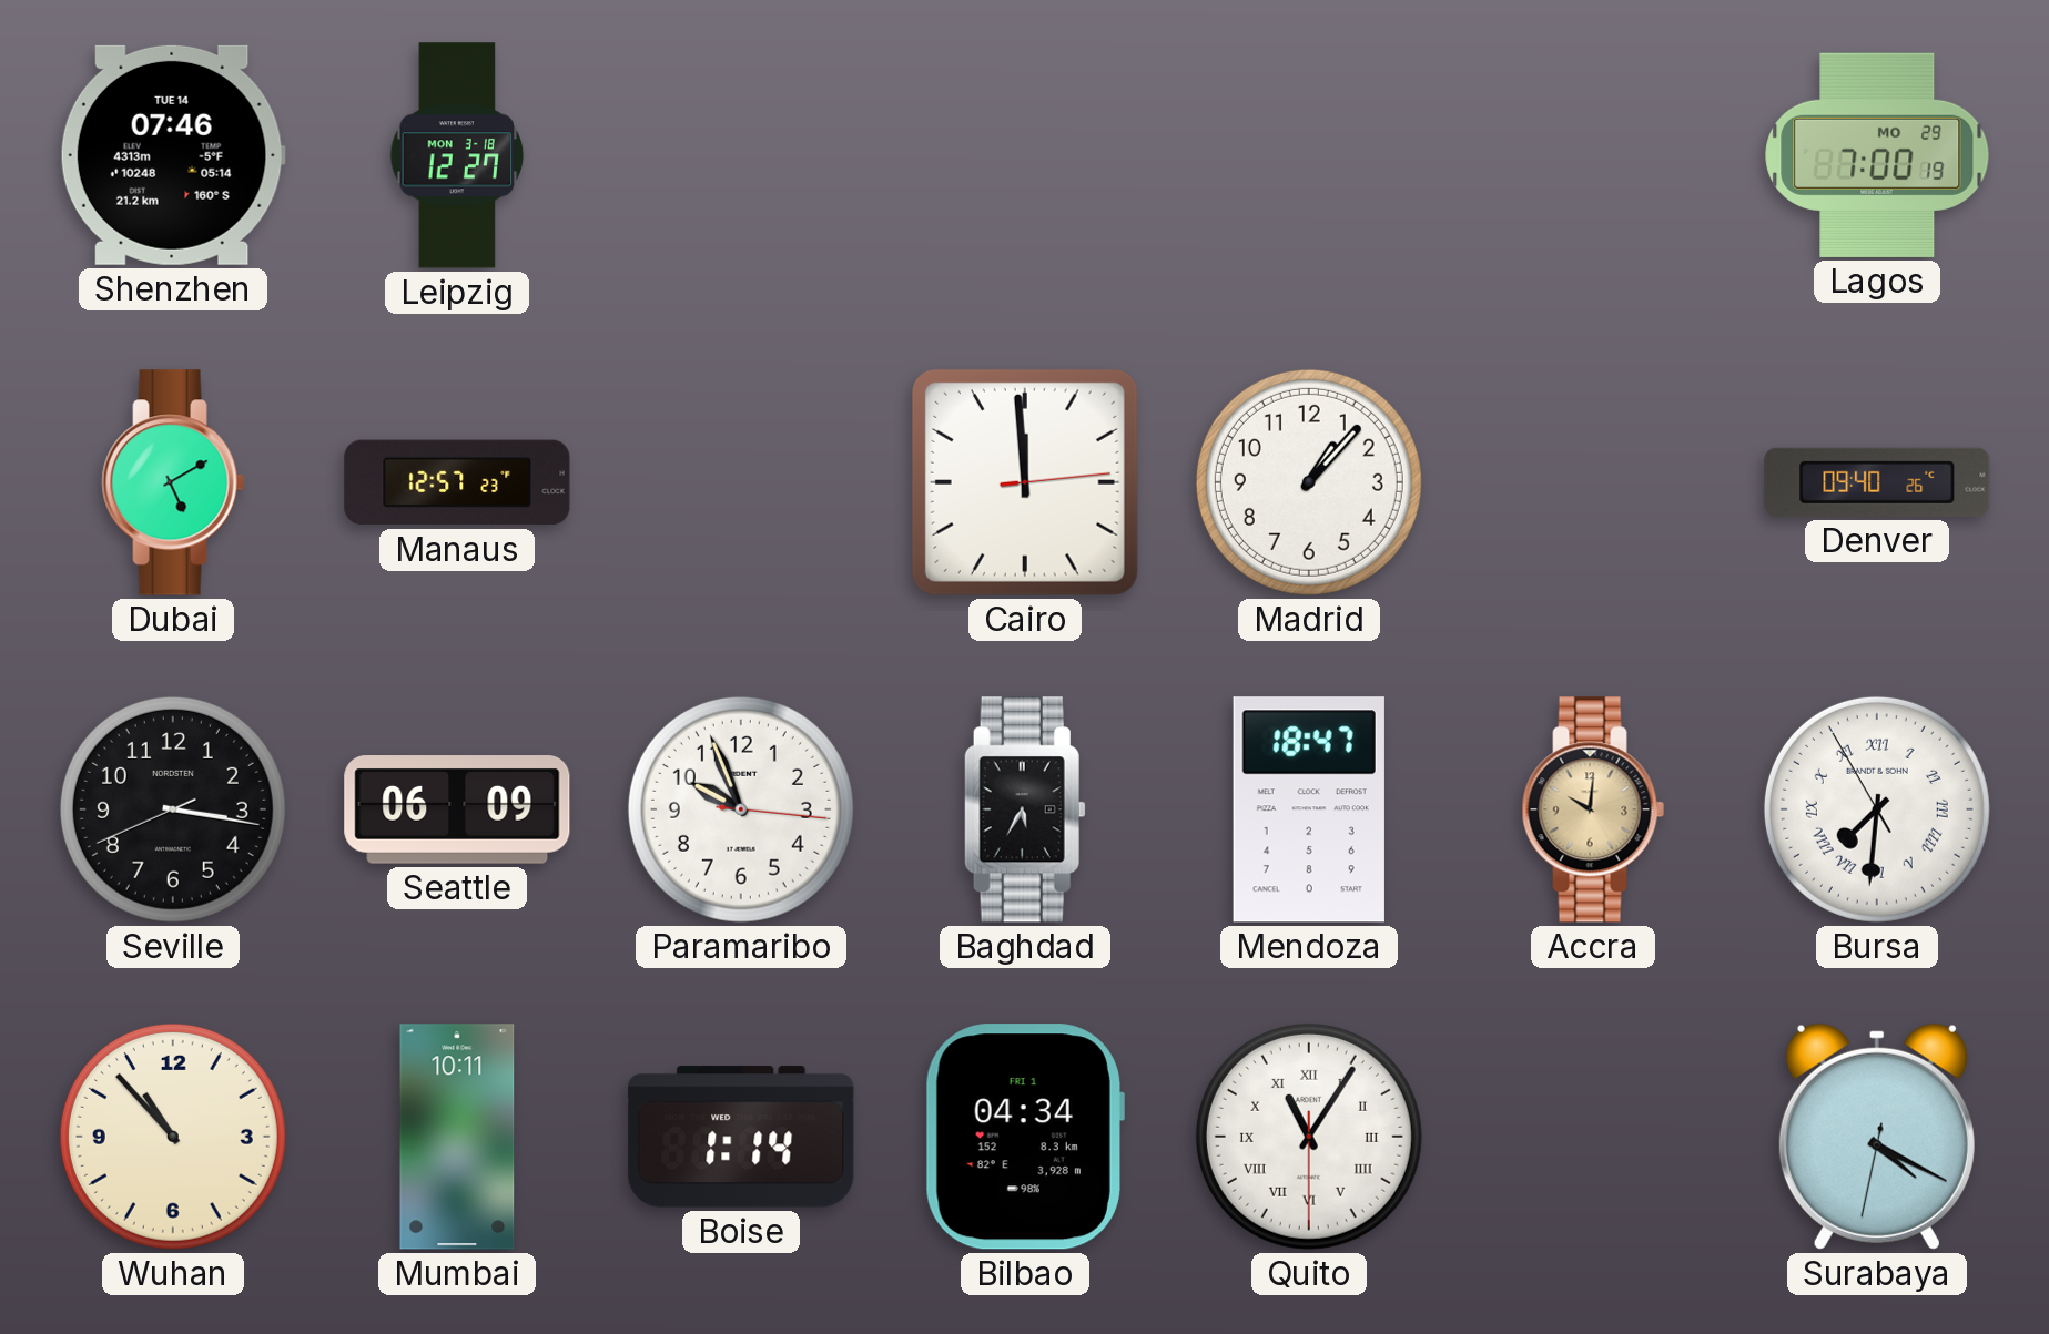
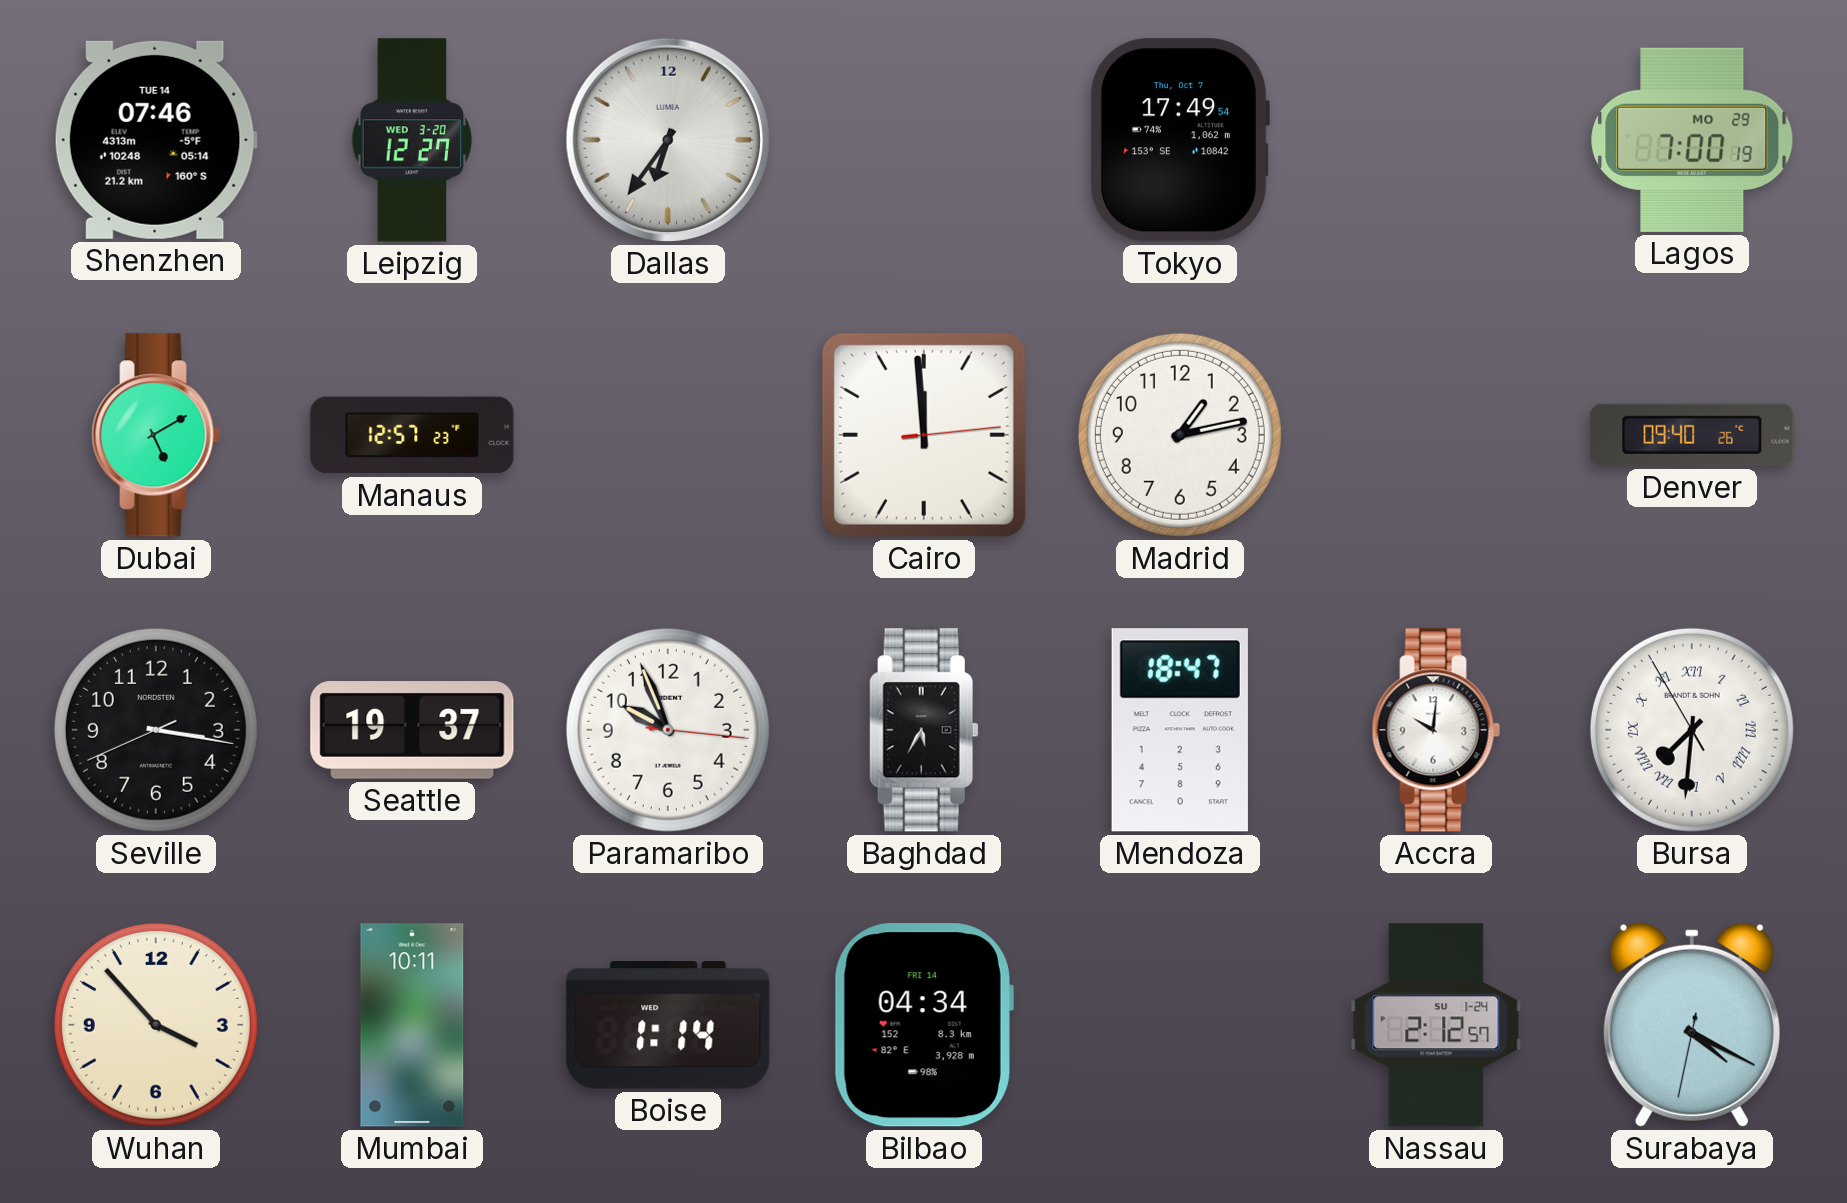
Leipzig date: MON 3-18 -> WED 3-20 (412, 140)
Dallas: none -> 6:36 (668, 140)
Tokyo: none -> 17:49 (1179, 140)
Madrid: 1:07 -> 1:13 (1180, 435)
Seattle: 06:09 -> 19:37 (412, 730)
Accra dial: champagne -> white (1436, 730)
Wuhan: 10:53 -> 3:53 (156, 1025)
Bilbao date: FRI 1 -> FRI 14 (923, 1025)
Quito: 11:05 -> none (1309, 1137)
Nassau: none -> 2:12 (1436, 1025)
